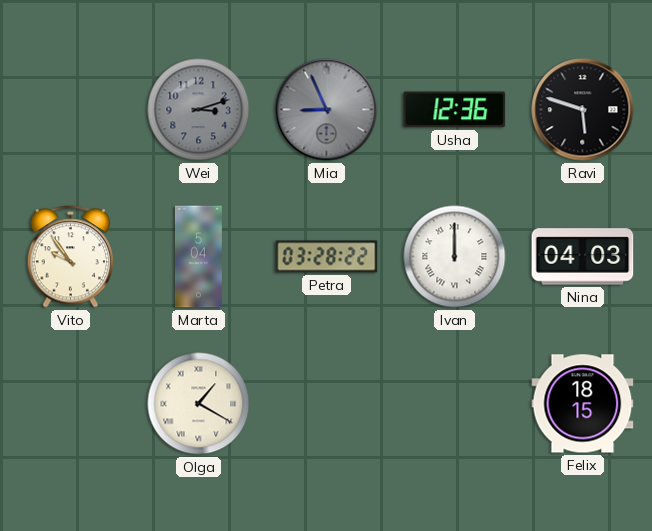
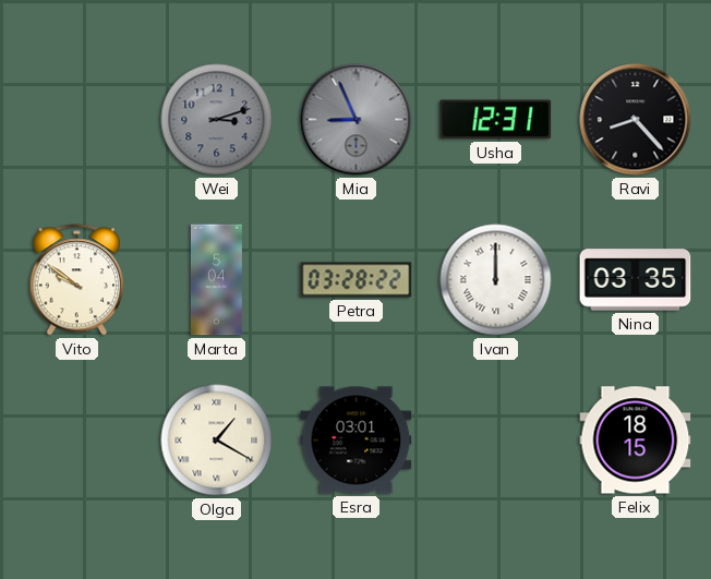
Usha: 12:36 -> 12:31 (496, 120)
Ravi: 5:48 -> 8:23 (636, 120)
Vito: 9:54 -> 9:51 (76, 280)
Nina: 04:03 -> 03:35 (636, 280)
Esra: none -> 03:01 (357, 441)
